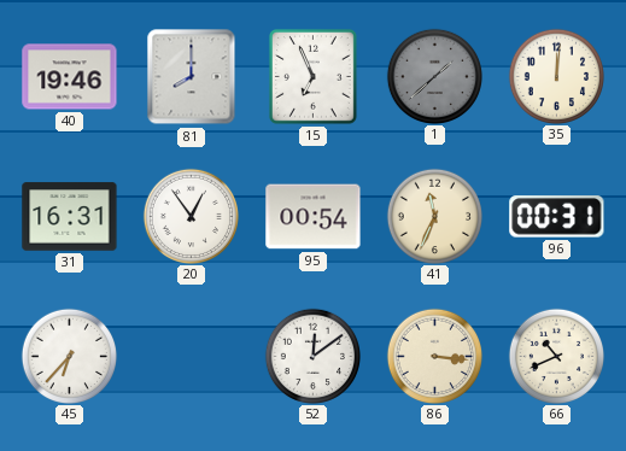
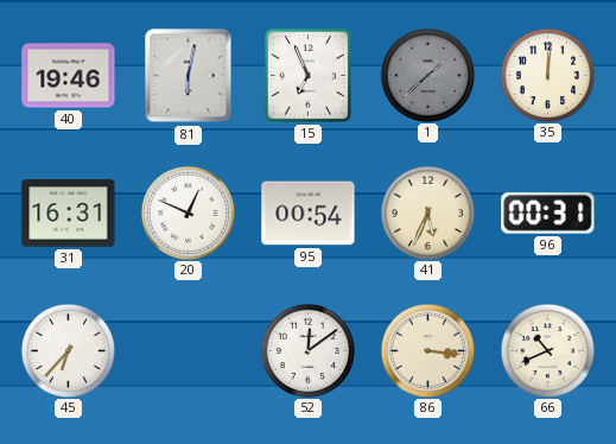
81: 8:00 -> 6:02 (189, 76)
20: 12:54 -> 12:49 (188, 213)
41: 11:34 -> 5:34 (427, 213)
